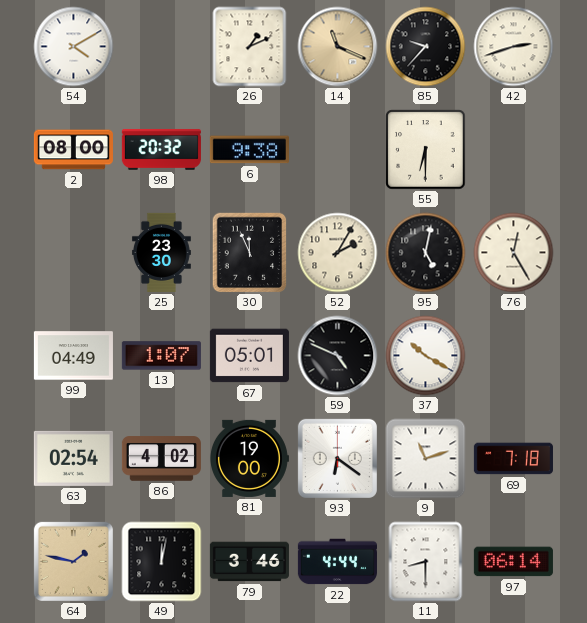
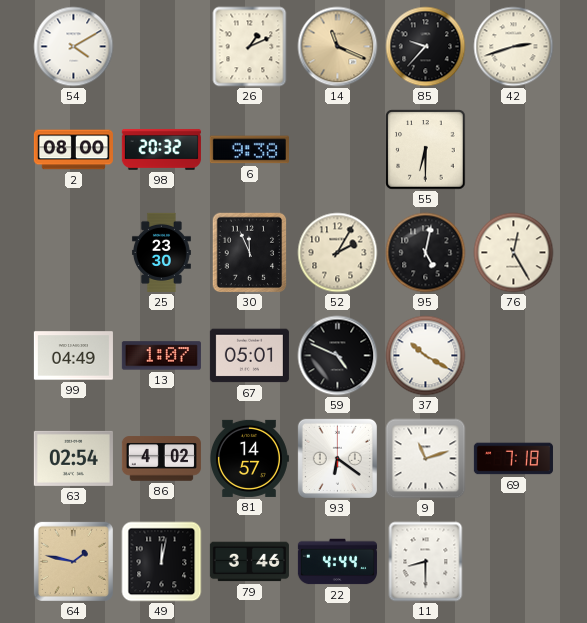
81: 19:00 -> 14:57 (249, 458)
97: 06:14 -> none (513, 562)
